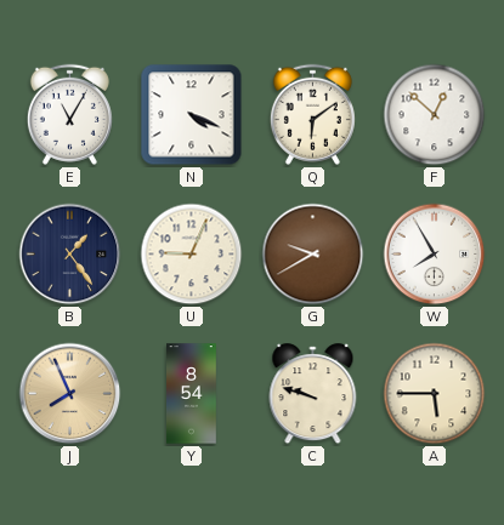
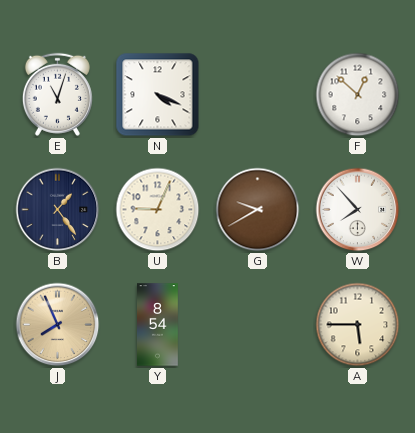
E: 11:05 -> 11:03 (57, 94)
Q: 6:09 -> none (312, 114)
W: 7:55 -> 7:53 (358, 210)
C: 9:48 -> none (313, 394)
